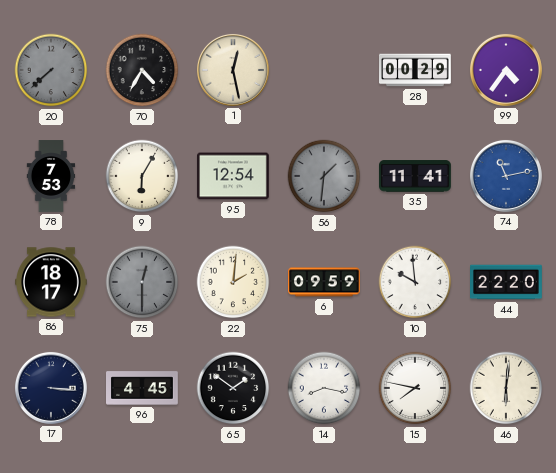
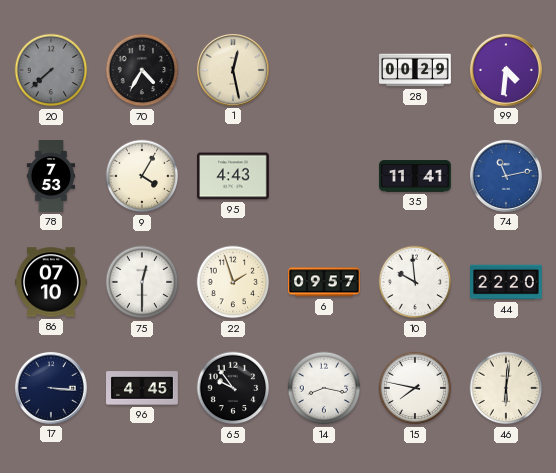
99: 4:36 -> 4:31 (506, 70)
9: 6:05 -> 4:05 (142, 176)
95: 12:54 -> 4:43 (234, 176)
56: 1:31 -> none (324, 176)
86: 18:17 -> 07:10 (52, 282)
75 dial: grey -> white (142, 282)
22: 2:01 -> 1:57 (233, 282)
6: 09:59 -> 09:57 (325, 282)
65: 1:51 -> 9:54 (233, 388)
